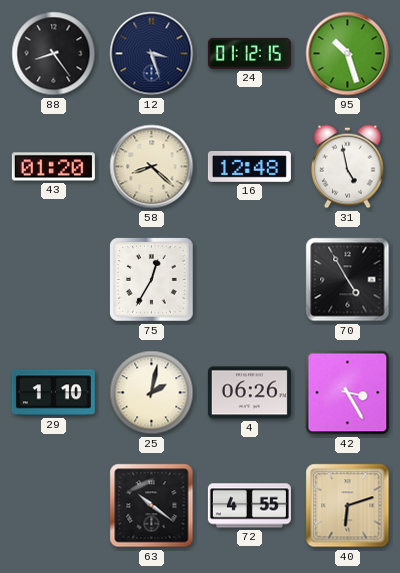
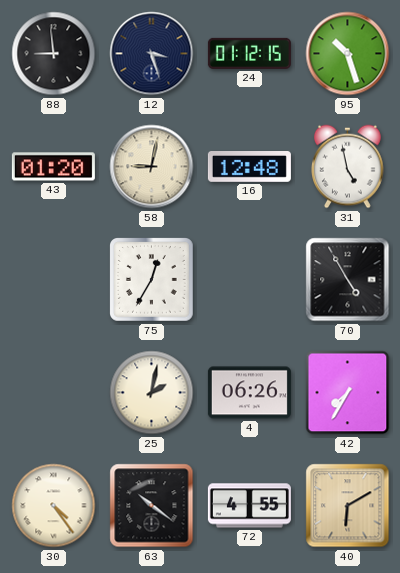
88: 8:24 -> 8:59 (54, 54)
58: 8:22 -> 9:02 (152, 167)
29: 1:10 -> none (53, 393)
42: 3:25 -> 7:35 (348, 393)
30: none -> 4:24 (54, 506)
40: 6:12 -> 6:10 (348, 506)
